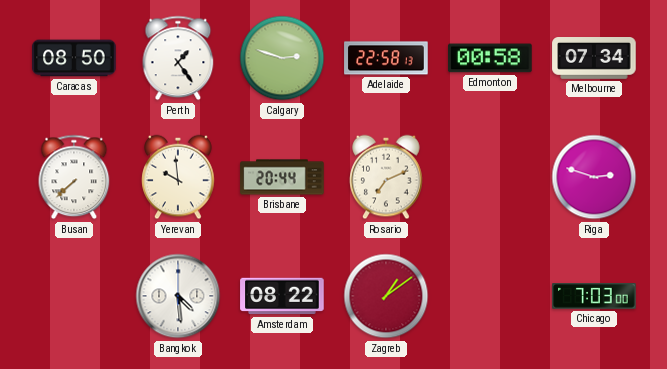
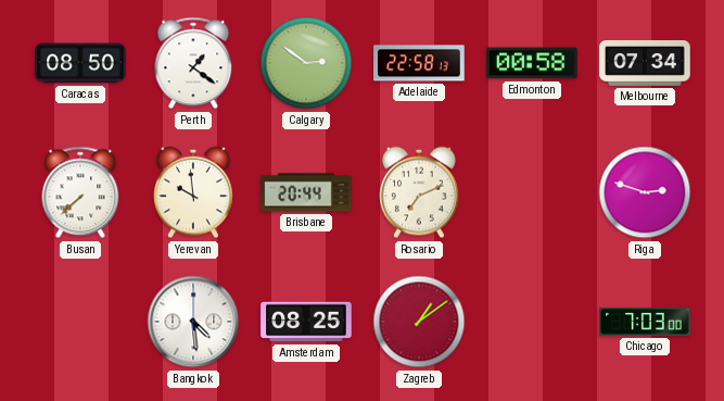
Perth: 1:24 -> 1:21 (193, 63)
Calgary: 2:48 -> 2:51 (306, 63)
Amsterdam: 08:22 -> 08:25 (306, 322)
